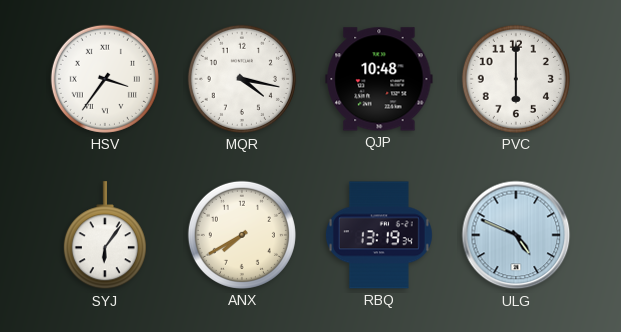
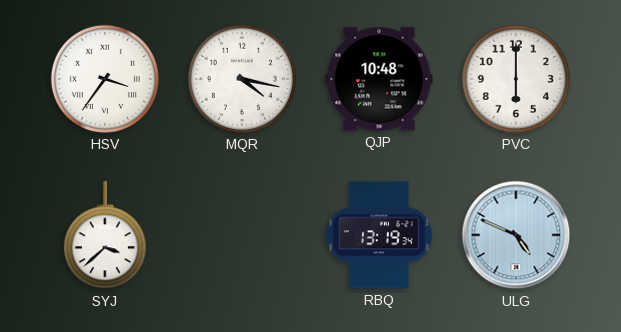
SYJ: 6:06 -> 3:38 (105, 236)
ANX: 7:40 -> none (242, 235)
